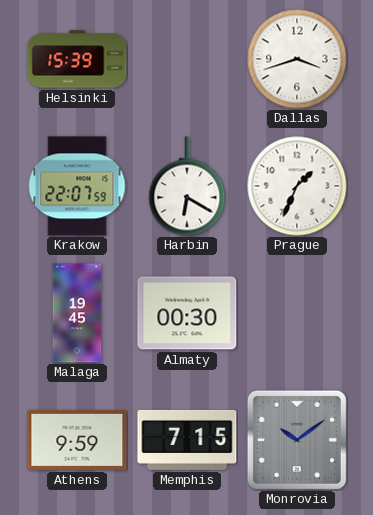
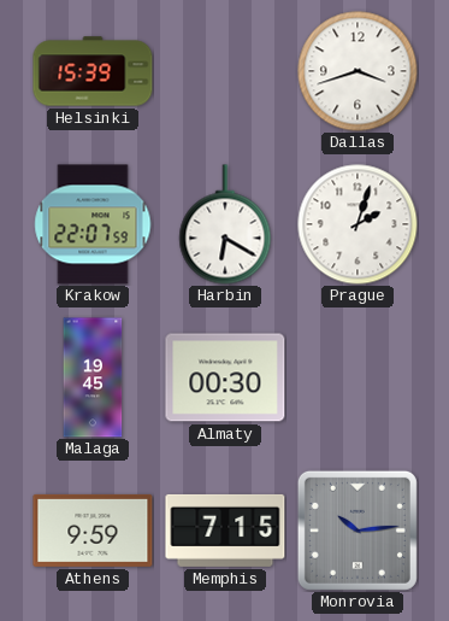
Prague: 1:34 -> 2:03 (358, 224)
Monrovia: 10:09 -> 10:14 (358, 531)
